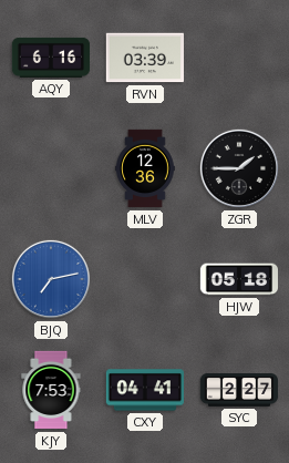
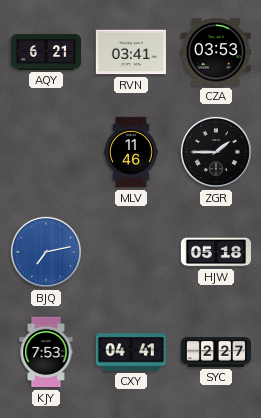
AQY: 6:16 -> 6:21 (46, 52)
RVN: 03:39 -> 03:41 (130, 52)
CZA: none -> 03:53 (215, 52)
MLV: 12:36 -> 11:46 (131, 152)
